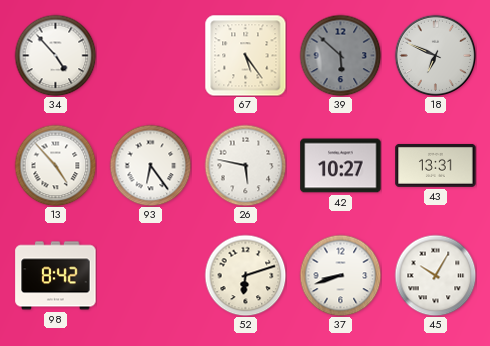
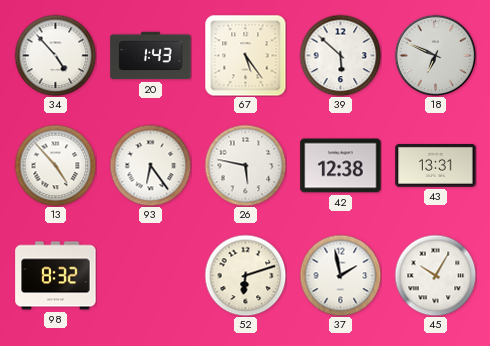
20: none -> 1:43 (151, 56)
39 dial: grey -> white (340, 55)
42: 10:27 -> 12:38 (341, 166)
98: 8:42 -> 8:32 (56, 276)
37: 8:42 -> 1:58 (340, 275)
